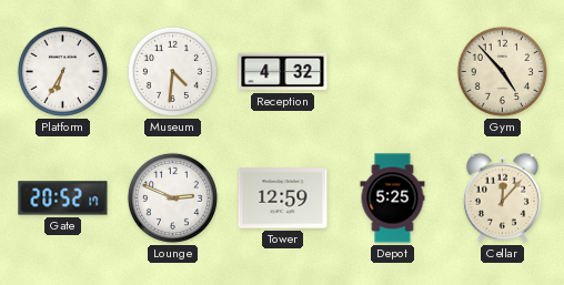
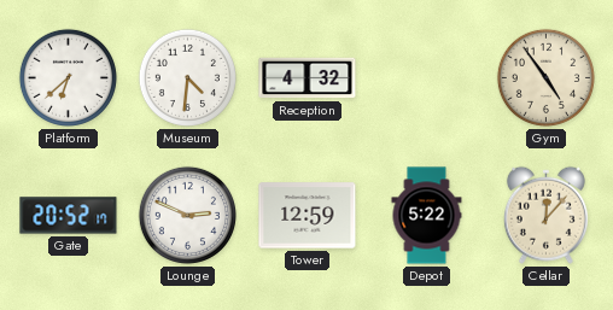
Platform: 6:35 -> 6:38 (68, 77)
Gym: 4:53 -> 4:54 (545, 77)
Depot: 5:25 -> 5:22 (427, 216)
